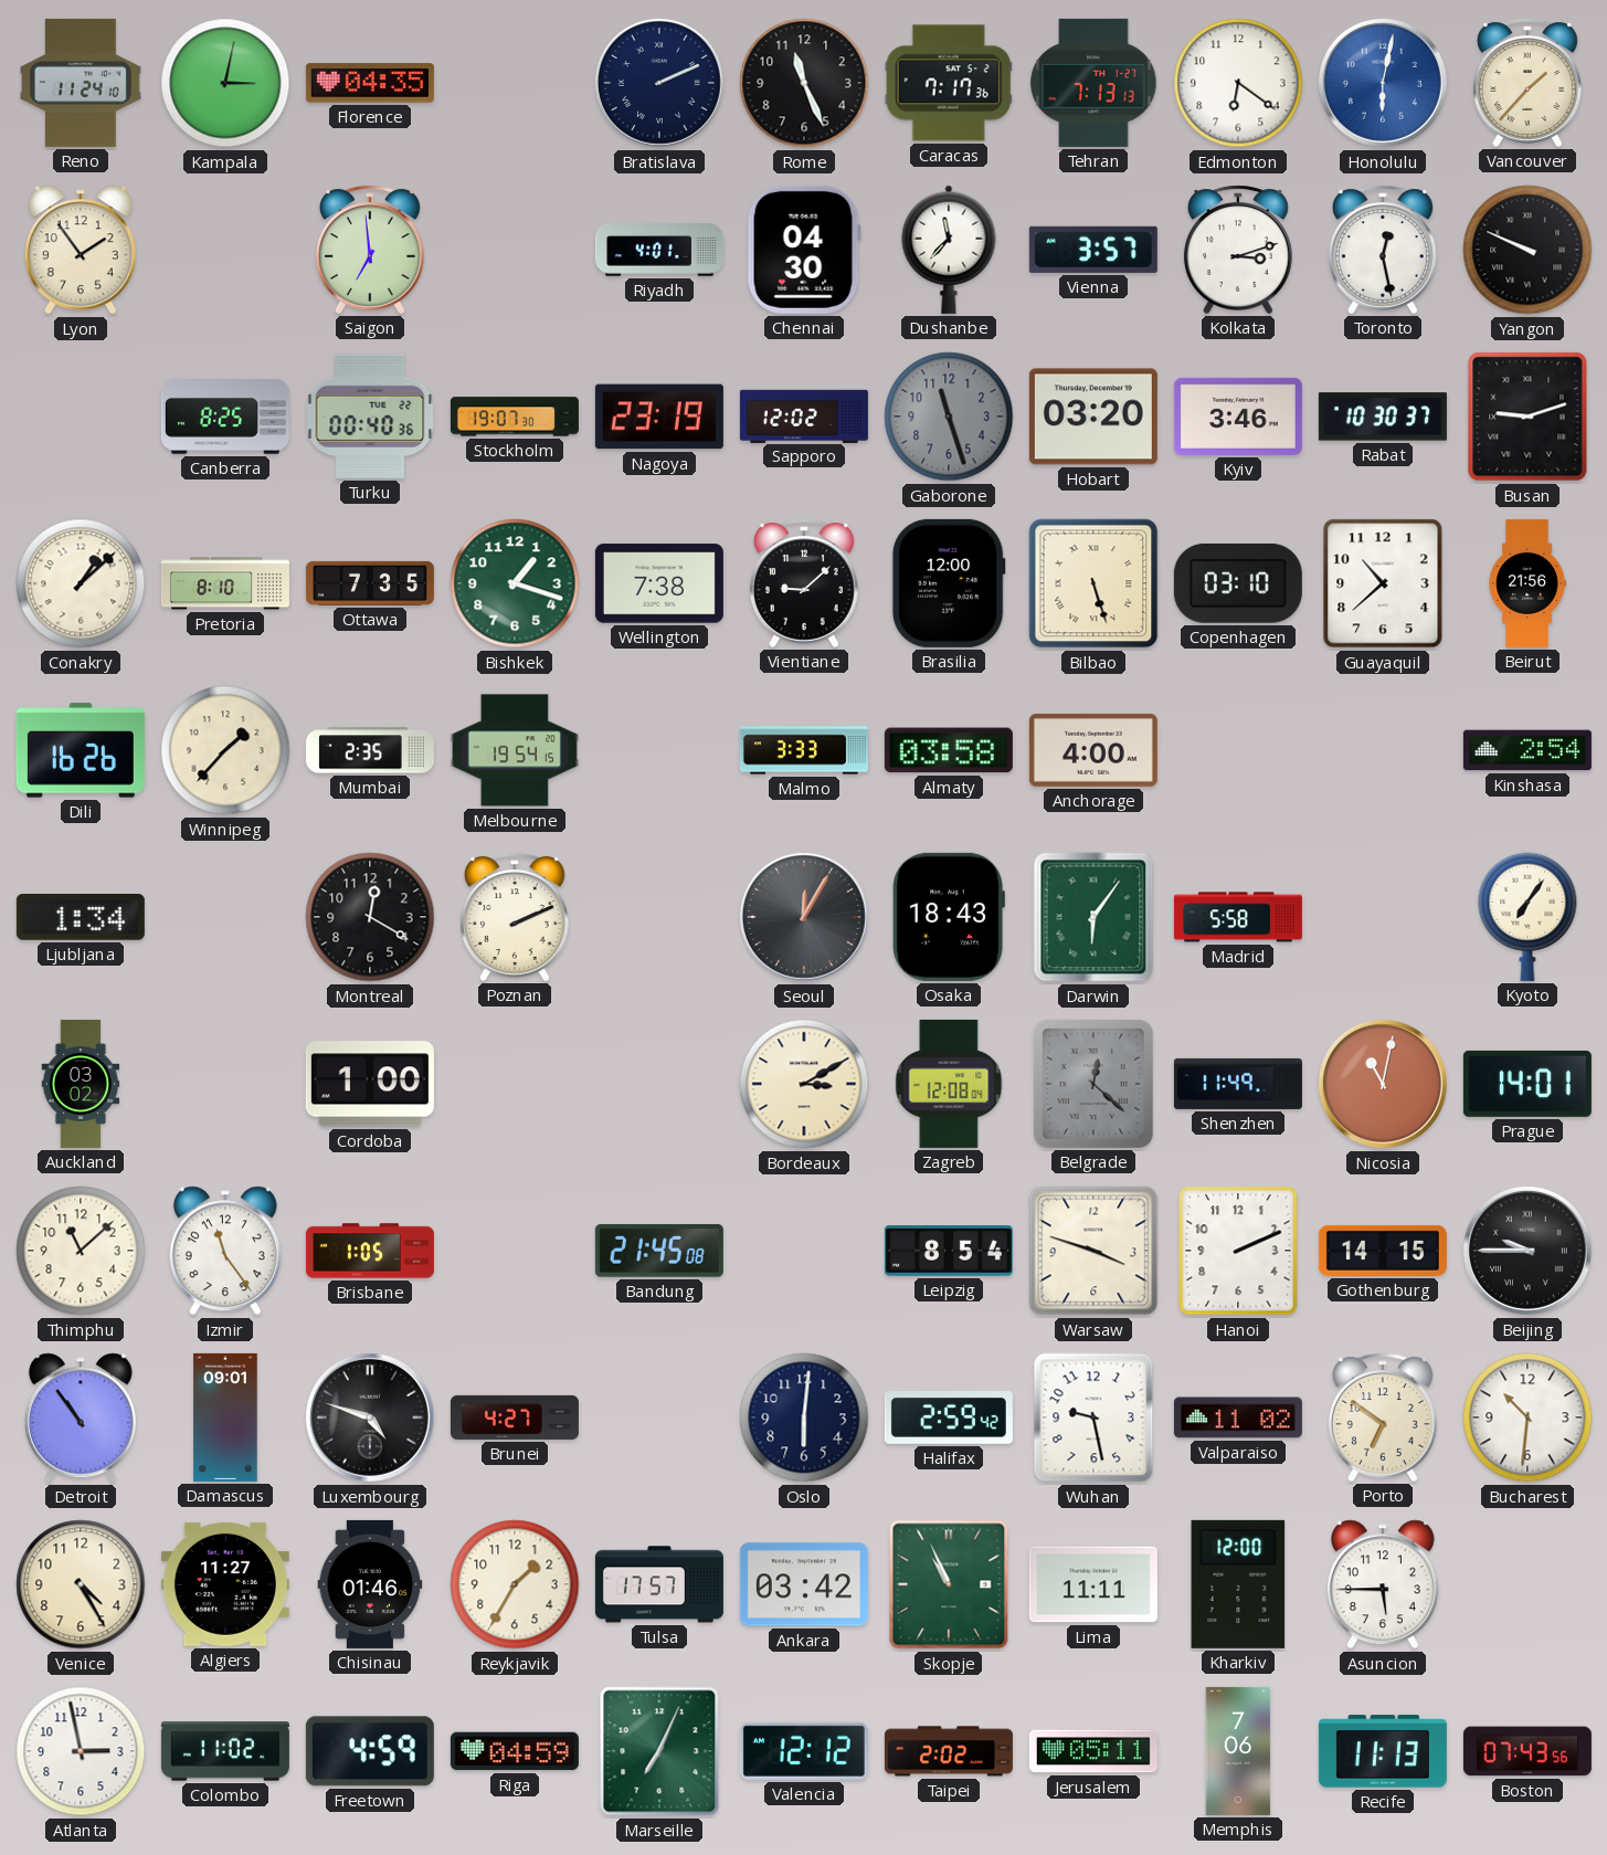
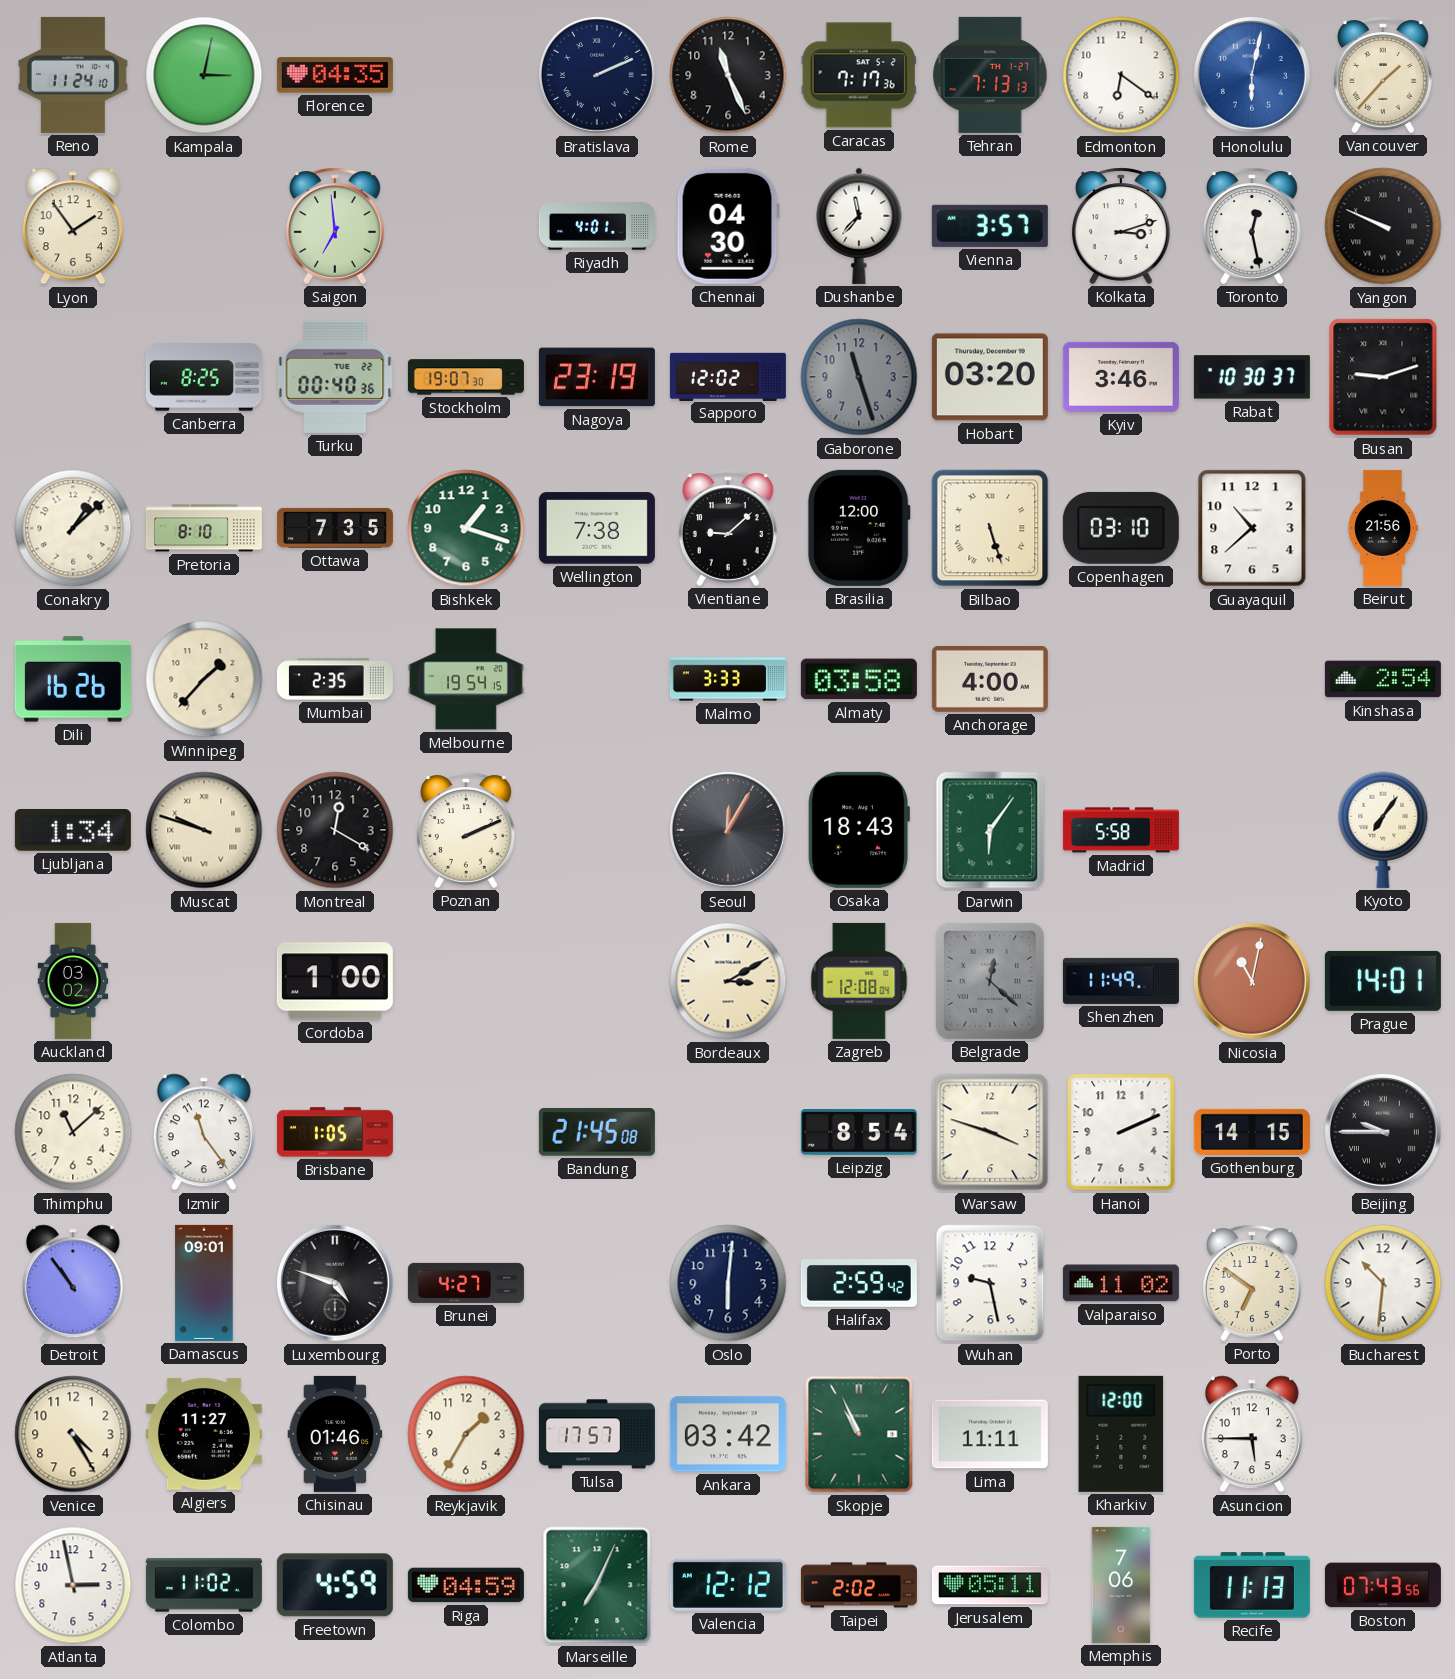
Muscat: none -> 9:48 (204, 830)
